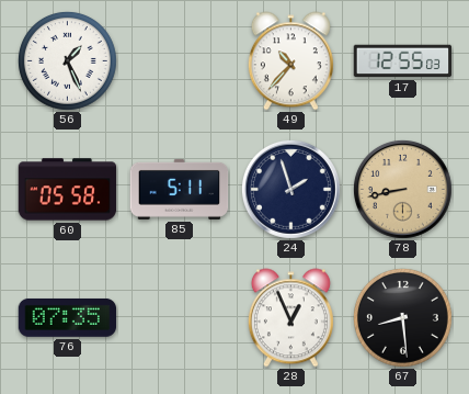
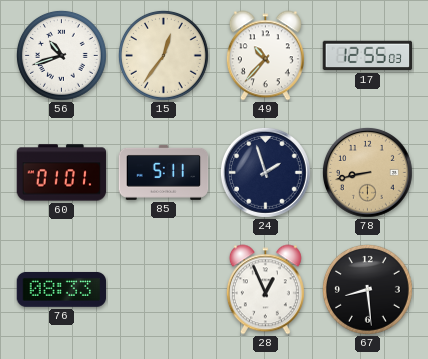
56: 1:26 -> 10:42 (61, 55)
15: none -> 12:36 (163, 55)
60: 05:58 -> 01:01 (62, 173)
76: 07:35 -> 08:33 (62, 289)
